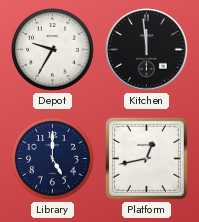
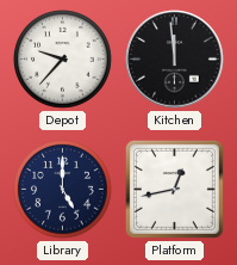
Depot: 9:35 -> 9:37 (63, 60)
